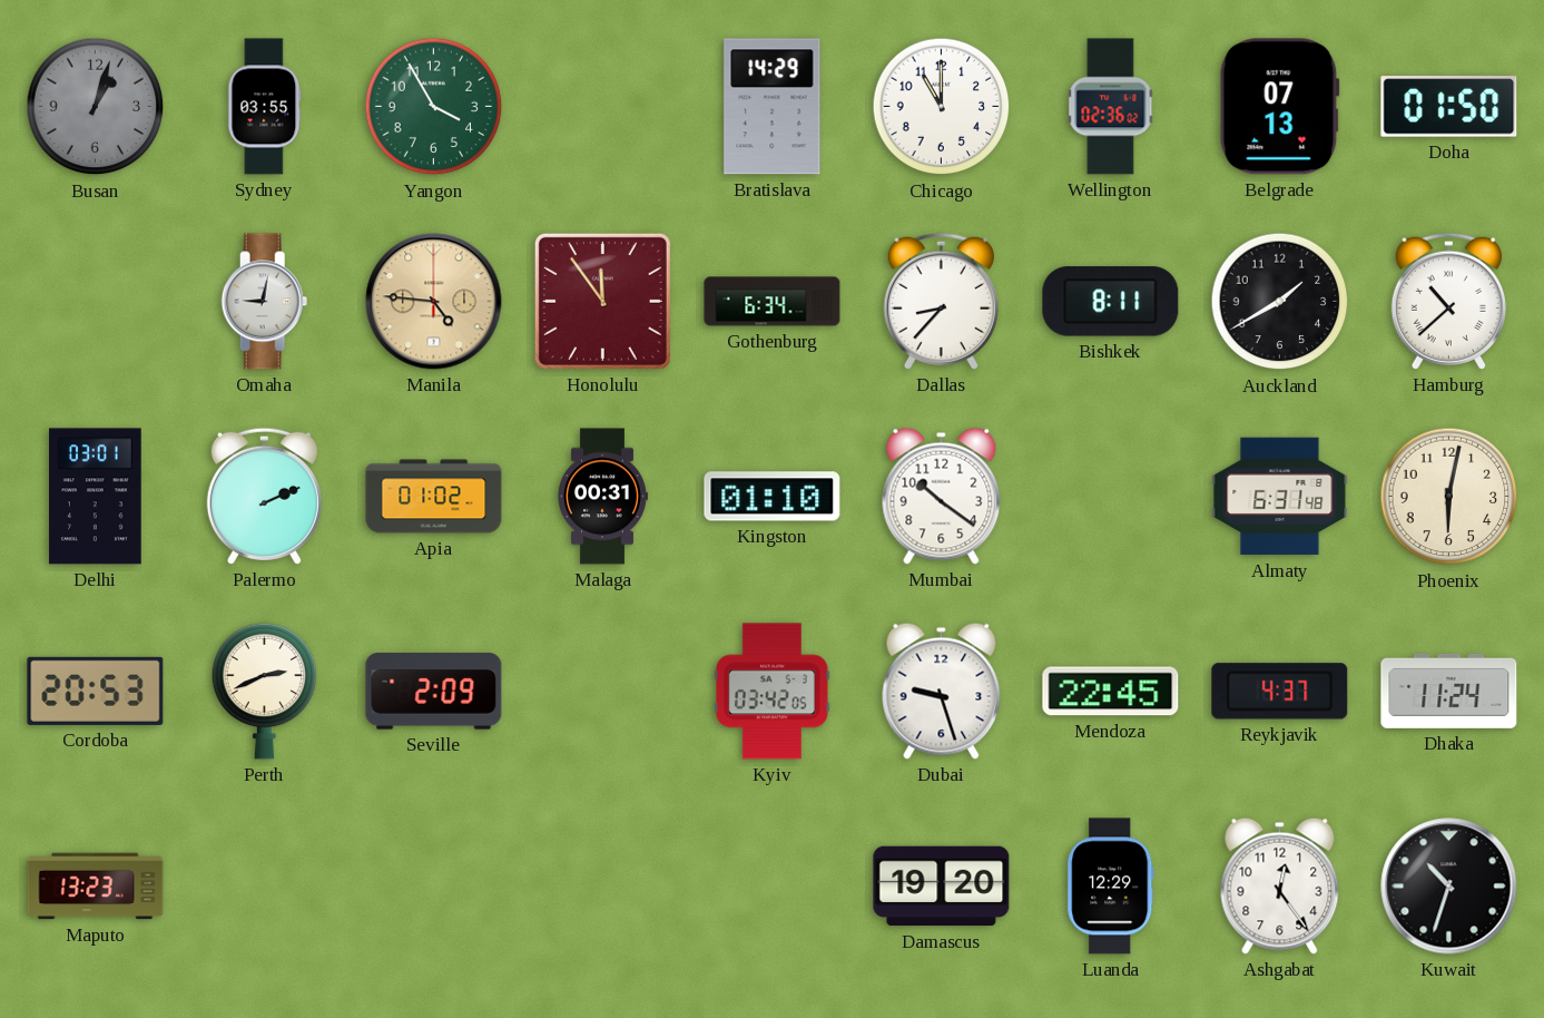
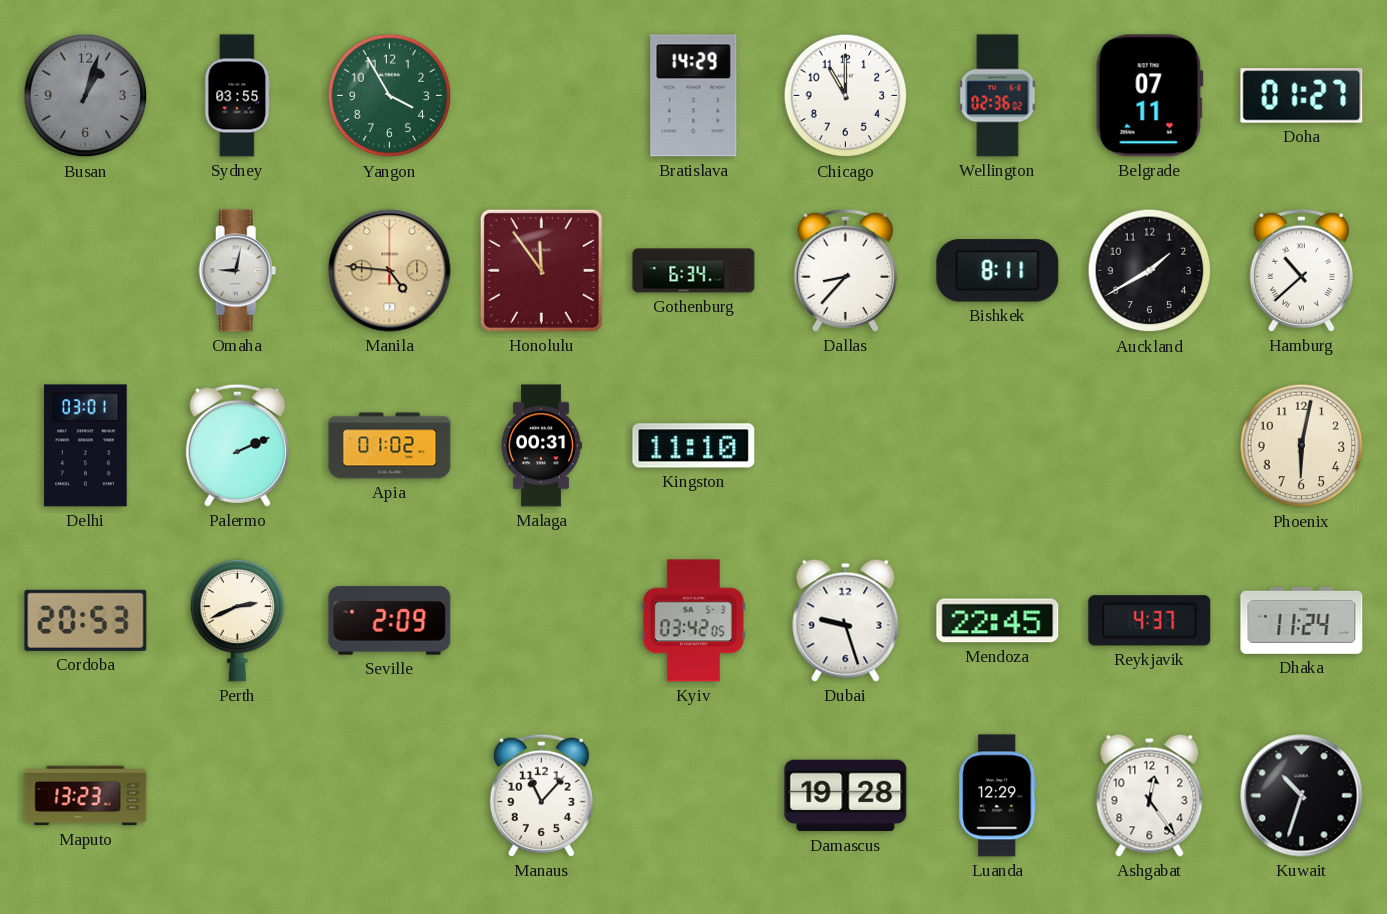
Belgrade: 07:13 -> 07:11 (1149, 96)
Doha: 01:50 -> 01:27 (1302, 96)
Kingston: 01:10 -> 11:10 (694, 446)
Mumbai: 10:21 -> none (942, 496)
Almaty: 6:31 -> none (1280, 497)
Manaus: none -> 11:07 (541, 795)
Damascus: 19:20 -> 19:28 (846, 796)
